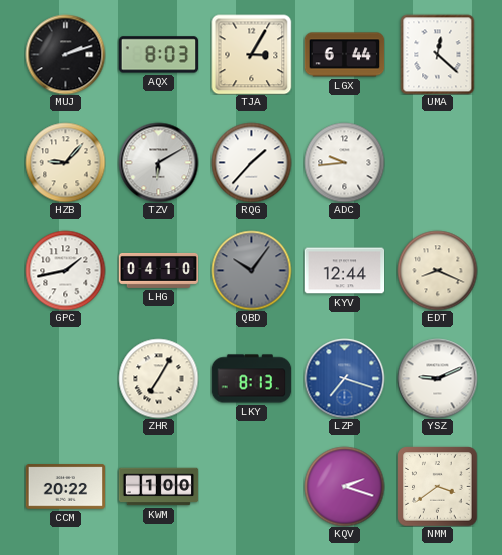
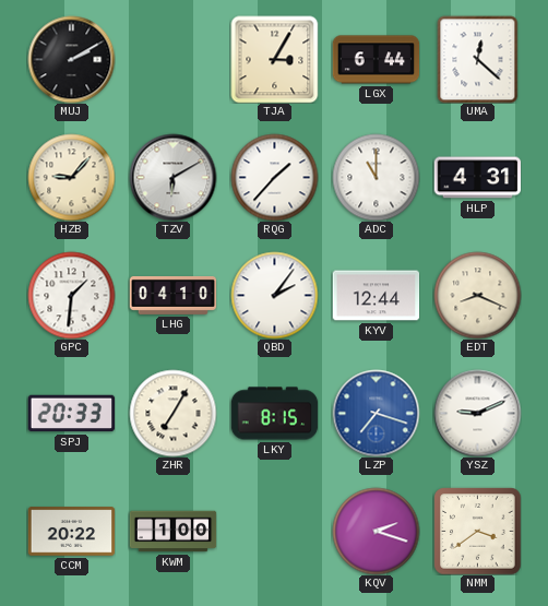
MUJ: 2:12 -> 2:10 (71, 59)
AQX: 8:03 -> none (158, 55)
ADC: 9:44 -> 11:00 (376, 177)
HLP: none -> 4:31 (477, 178)
GPC: 1:43 -> 1:31 (71, 295)
QBD: 10:06 -> 2:06 (274, 295)
QBD dial: grey -> white (274, 295)
SPJ: none -> 20:33 (71, 414)
LKY: 8:13 -> 8:15 (274, 414)
